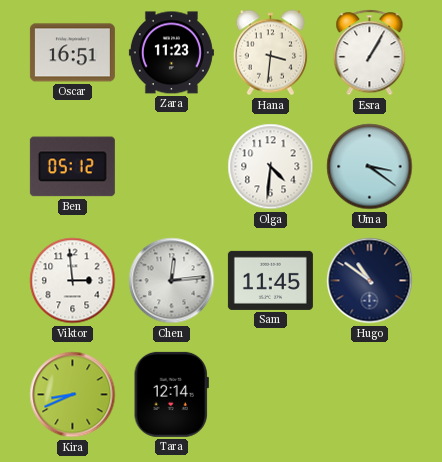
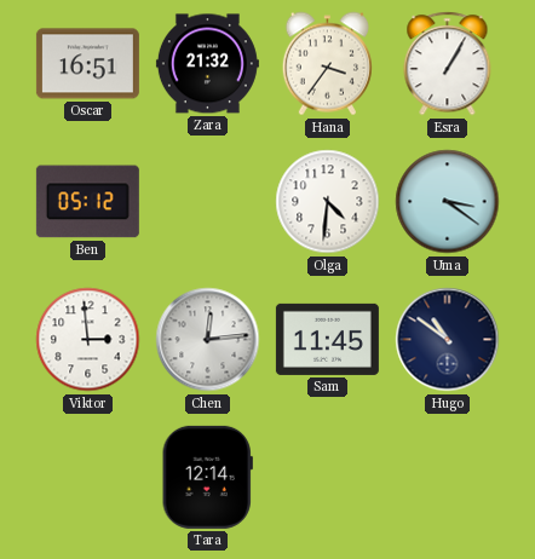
Zara: 11:23 -> 21:32 (207, 64)
Hana: 3:31 -> 3:36 (327, 64)
Kira: 8:41 -> none (73, 395)
